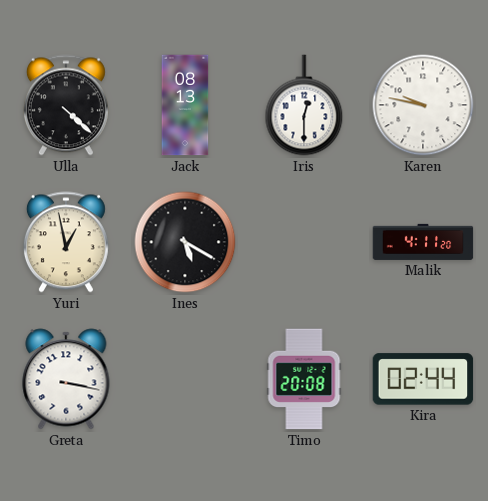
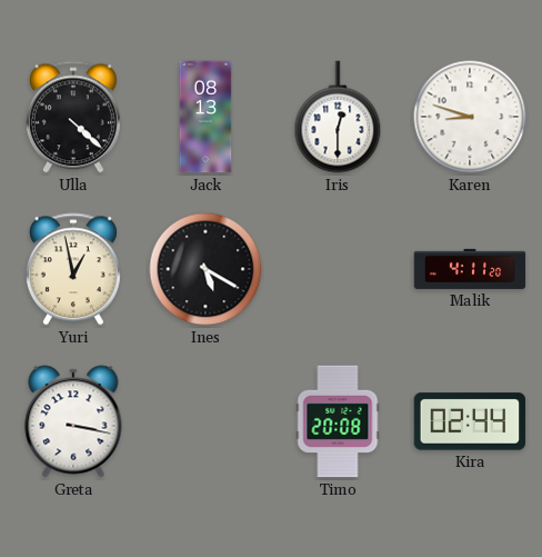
Karen: 9:47 -> 8:48 (470, 117)
